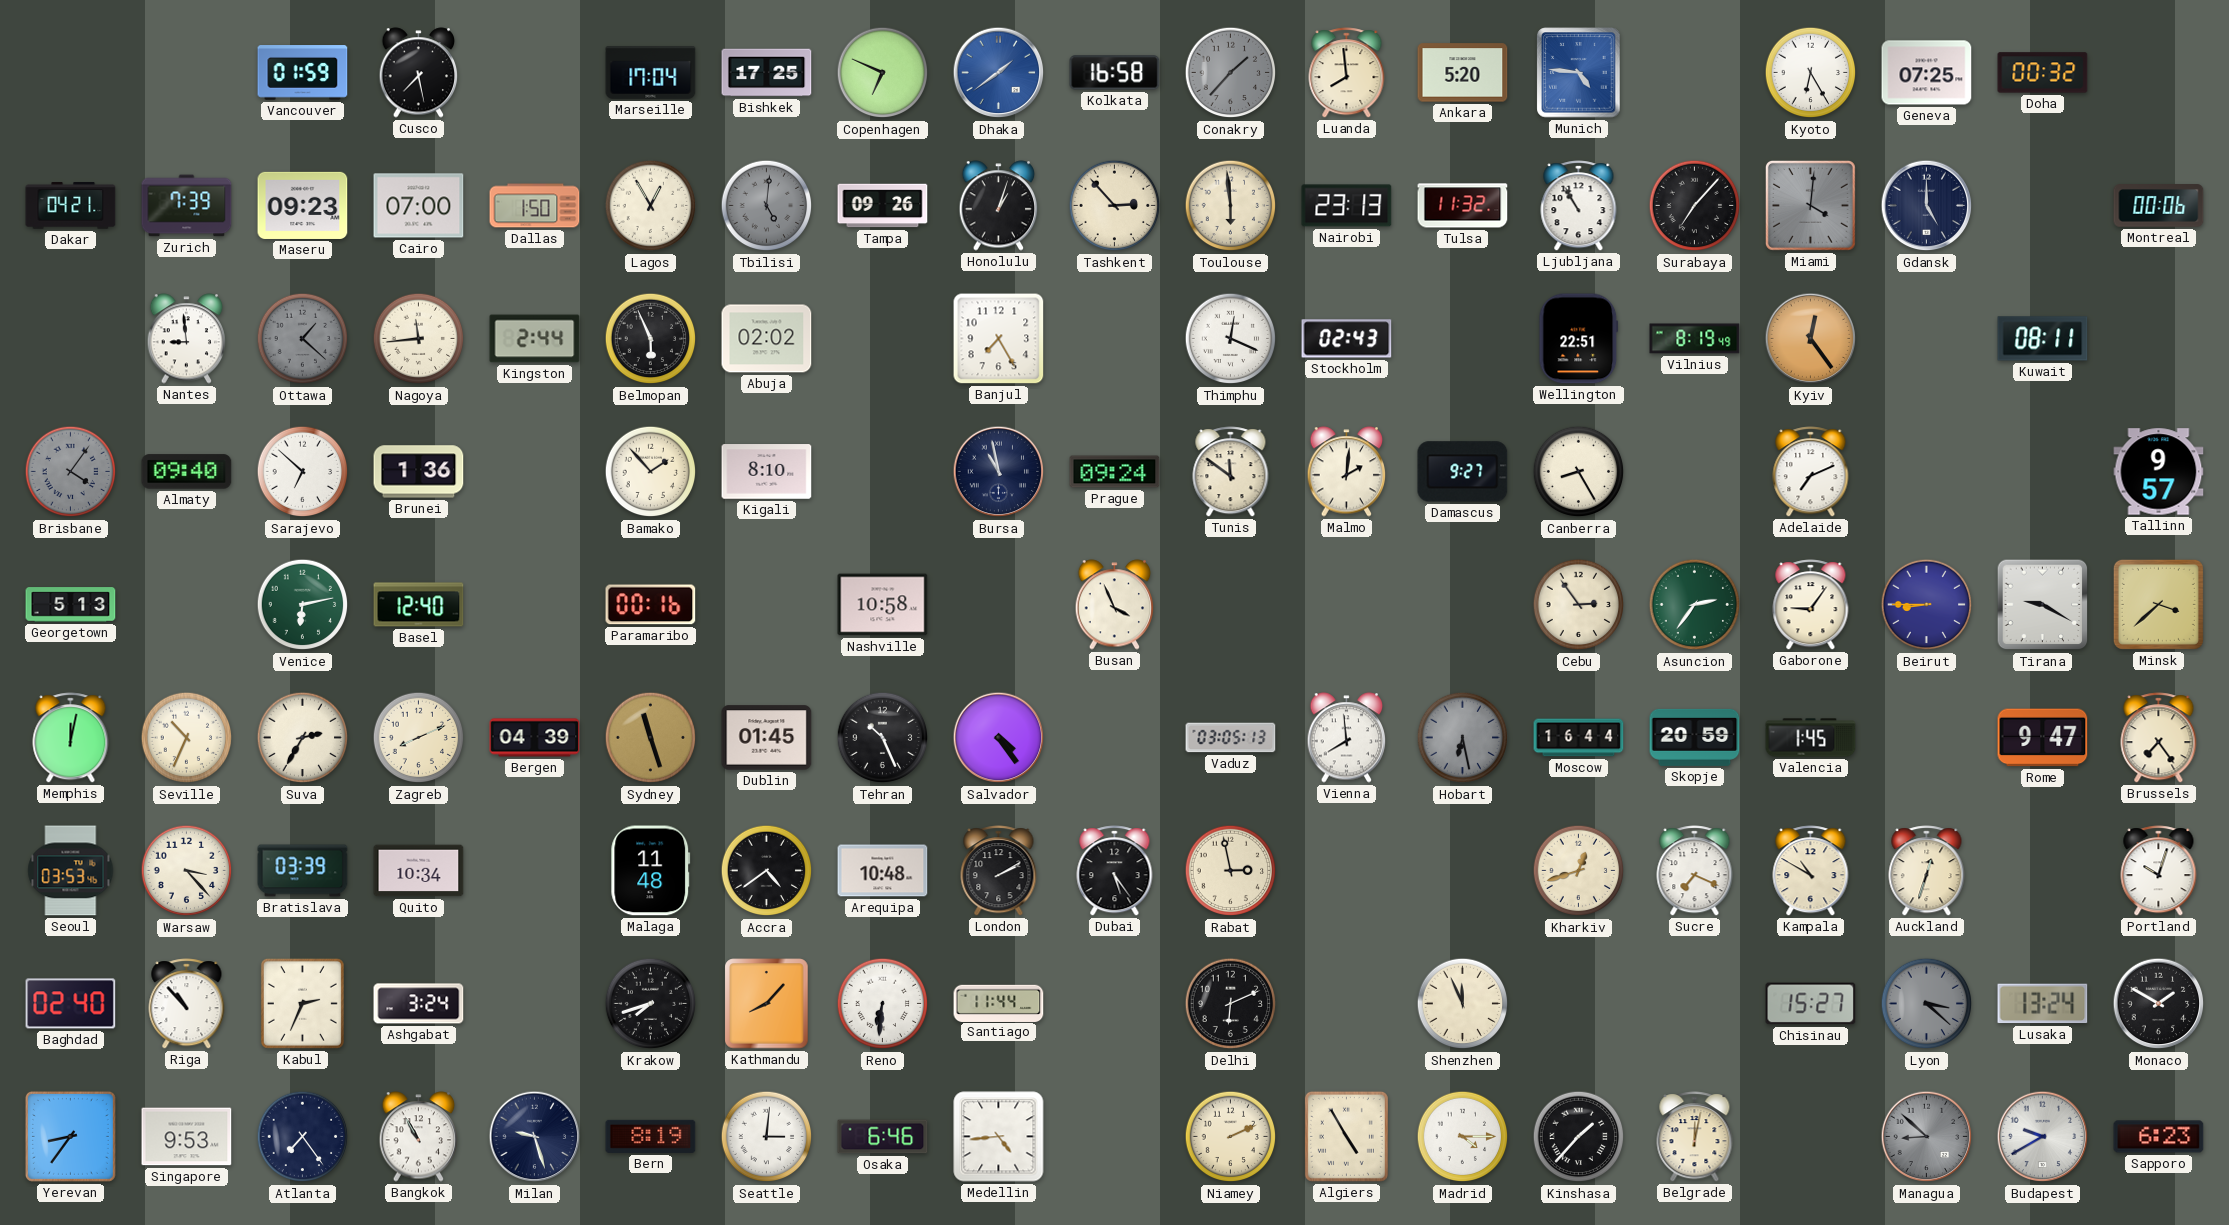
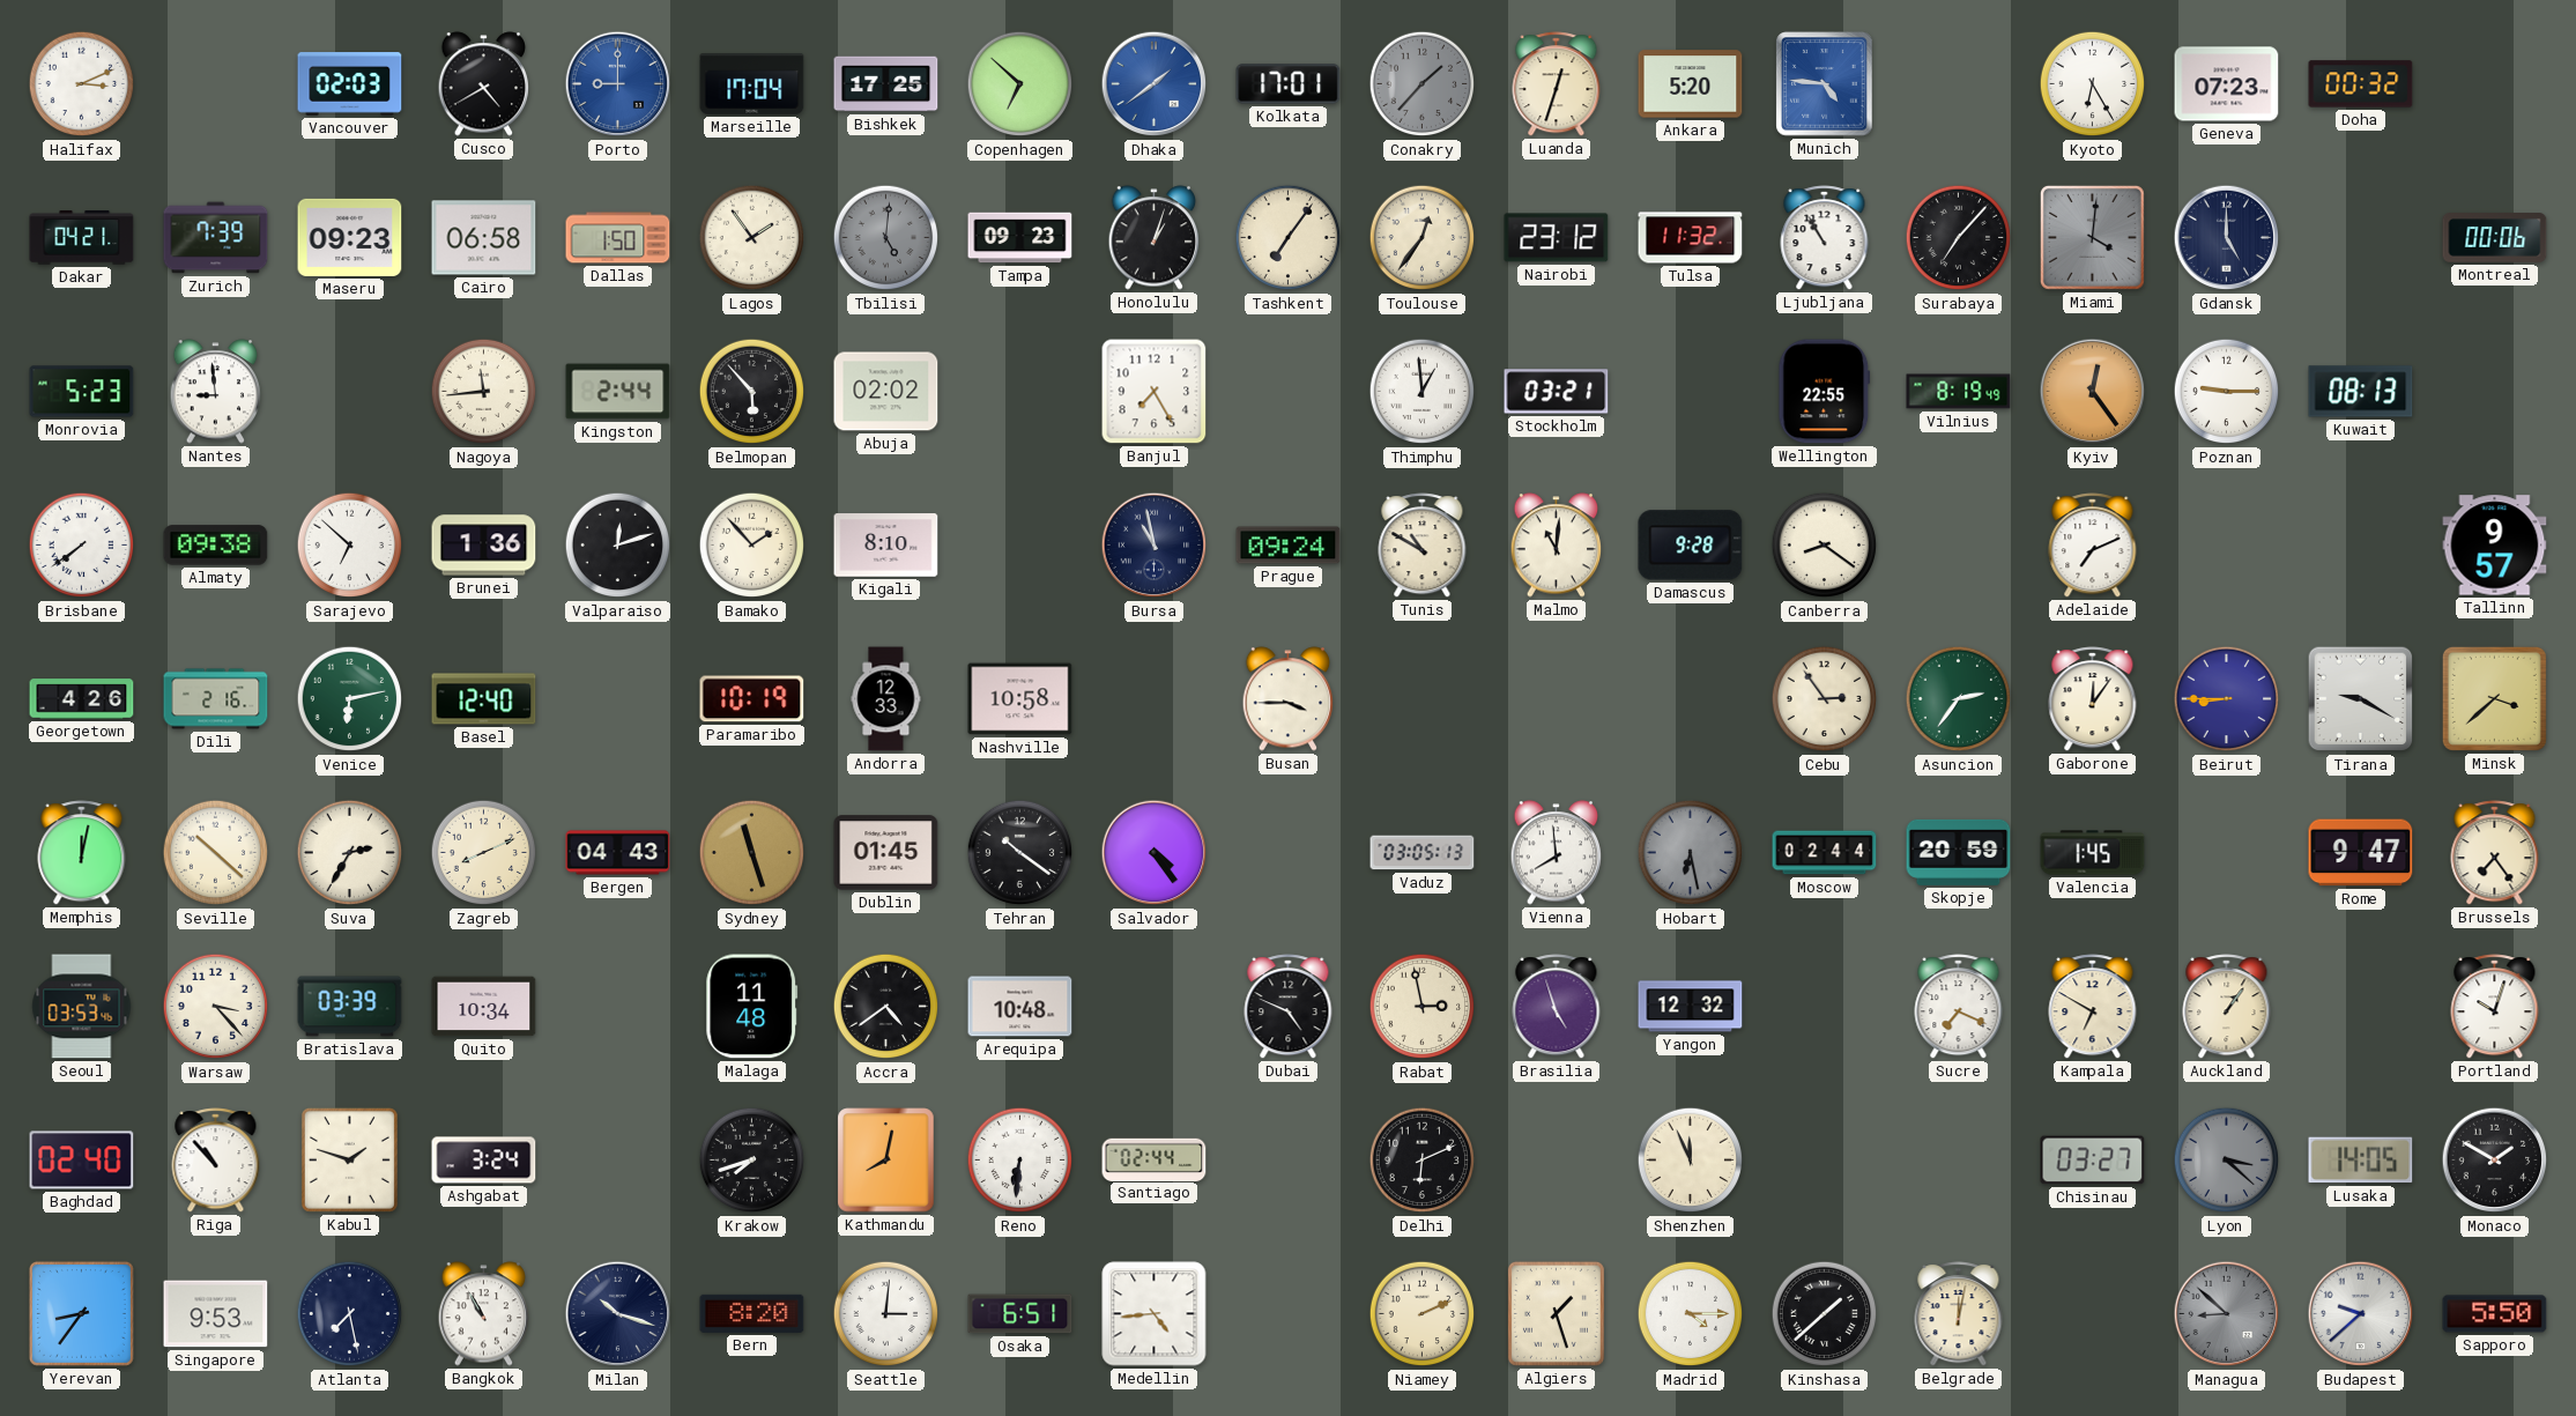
Halifax: none -> 3:11 (82, 84)
Vancouver: 01:59 -> 02:03 (350, 84)
Cusco: 7:28 -> 4:40 (484, 84)
Porto: none -> 9:00 (618, 84)
Copenhagen: 6:49 -> 6:52 (1020, 84)
Kolkata: 16:58 -> 17:01 (1289, 84)
Luanda: 7:59 -> 12:33 (1557, 84)
Geneva: 07:25 -> 07:23 (2227, 84)
Cairo: 07:00 -> 06:58 (484, 238)
Lagos: 12:55 -> 1:54 (752, 238)
Tampa: 09:26 -> 09:23 (1020, 238)
Tashkent: 2:53 -> 7:06 (1289, 238)
Toulouse: 5:59 -> 12:36 (1423, 238)
Nairobi: 23:13 -> 23:12 (1557, 238)
Monrovia: none -> 5:23 (82, 392)
Ottawa: 1:22 -> none (303, 339)
Belmopan: 5:56 -> 5:53 (752, 392)
Thimphu: 12:19 -> 12:59 (1423, 392)
Stockholm: 02:43 -> 03:21 (1557, 392)
Wellington: 22:51 -> 22:55 (1825, 392)
Poznan: none -> 9:15 (2227, 392)
Kuwait: 08:11 -> 08:13 (2361, 392)
Brisbane: 4:06 -> 7:39 (82, 546)
Brisbane dial: grey -> white (82, 546)
Almaty: 09:40 -> 09:38 (216, 546)
Valparaiso: none -> 12:12 (618, 546)
Tunis: 11:51 -> 10:50 (1423, 546)
Malmo: 2:01 -> 11:01 (1557, 546)
Damascus: 9:27 -> 9:28 (1691, 546)
Canberra: 8:25 -> 8:21 (1825, 546)
Georgetown: 5:13 -> 4:26 (82, 699)
Dili: none -> 2:16 (216, 699)
Paramaribo: 00:16 -> 10:19 (752, 699)
Andorra: none -> 12:33 (886, 699)
Busan: 3:56 -> 3:45 (1289, 699)
Gaborone: 9:06 -> 12:06 (2093, 699)
Seville: 10:34 -> 10:22 (216, 853)
Bergen: 04:39 -> 04:43 (618, 853)
Tehran: 10:26 -> 10:21 (1020, 853)
Moscow: 16:44 -> 02:44 (1825, 853)
London: 2:10 -> none (999, 871)
Dubai: 5:24 -> 4:49 (1289, 1007)
Brasilia: none -> 4:57 (1557, 1007)
Yangon: none -> 12:32 (1691, 1007)
Kharkiv: 12:42 -> none (1579, 871)
Kampala: 10:50 -> 6:50 (2093, 1007)
Auckland: 12:33 -> 1:06 (2227, 1007)
Kabul: 2:34 -> 1:48 (349, 1159)
Kathmandu: 8:07 -> 8:02 (886, 1161)
Santiago: 11:44 -> 02:44 (1155, 1159)
Chisinau: 15:27 -> 03:27 (2093, 1161)
Lusaka: 13:24 -> 14:05 (2361, 1161)
Atlanta: 7:24 -> 7:28 (350, 1314)
Milan: 9:27 -> 10:18 (618, 1314)
Bern: 8:19 -> 8:20 (752, 1313)
Osaka: 6:46 -> 6:51 (1020, 1314)
Algiers: 4:55 -> 1:27 (1556, 1313)
Kinshasa: 1:37 -> 1:38 (1825, 1314)
Budapest: 9:40 -> 9:38 (2361, 1314)
Sapporo: 6:23 -> 5:50 (2495, 1314)
